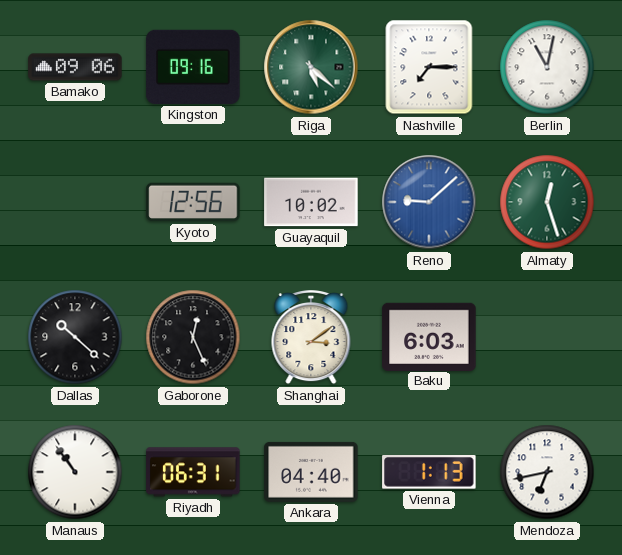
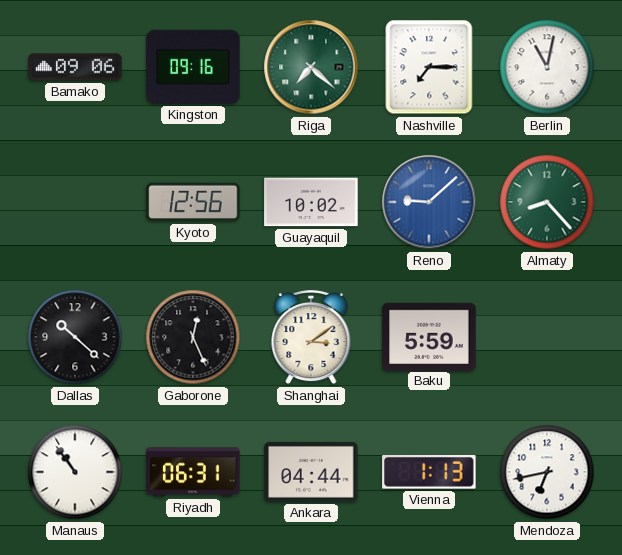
Riga: 5:22 -> 7:22 (311, 67)
Almaty: 12:27 -> 8:23 (547, 202)
Baku: 6:03 -> 5:59 (429, 336)
Ankara: 04:40 -> 04:44 (311, 472)
